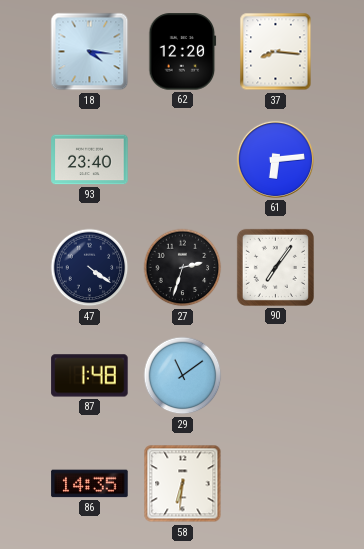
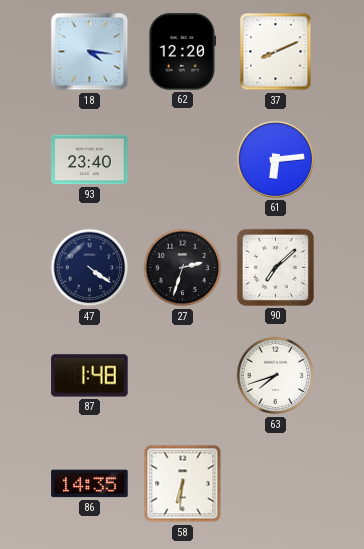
37: 8:16 -> 8:11 (276, 52)
90: 7:06 -> 7:08 (275, 267)
29: 11:09 -> none (183, 376)
63: none -> 7:42 (276, 376)
